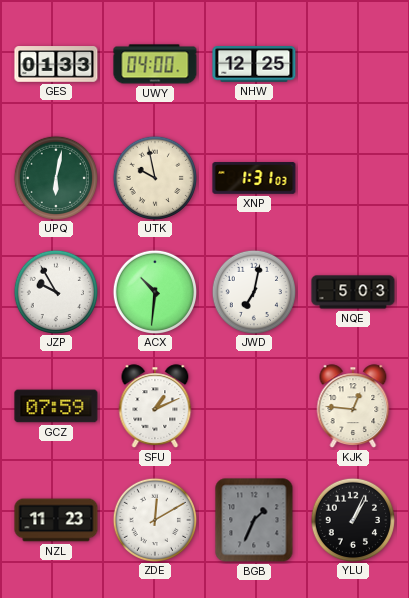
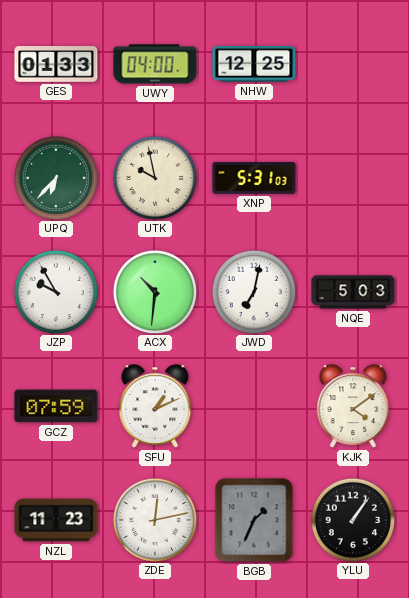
UPQ: 6:02 -> 6:37 (55, 177)
XNP: 1:31 -> 5:31 (254, 178)
KJK: 12:46 -> 4:09 (353, 406)
ZDE: 12:10 -> 12:13 (154, 519)
YLU: 1:04 -> 1:06 (352, 519)
